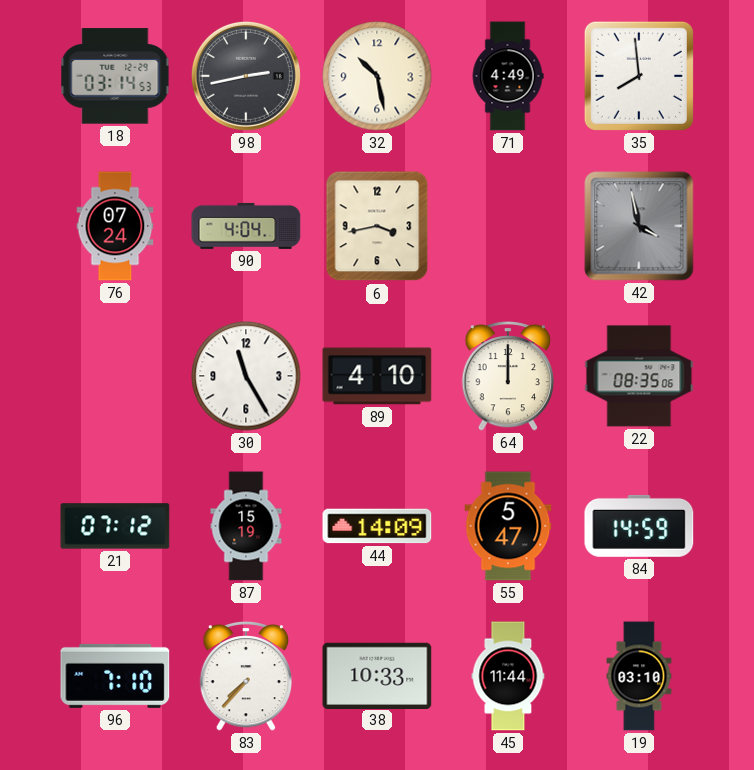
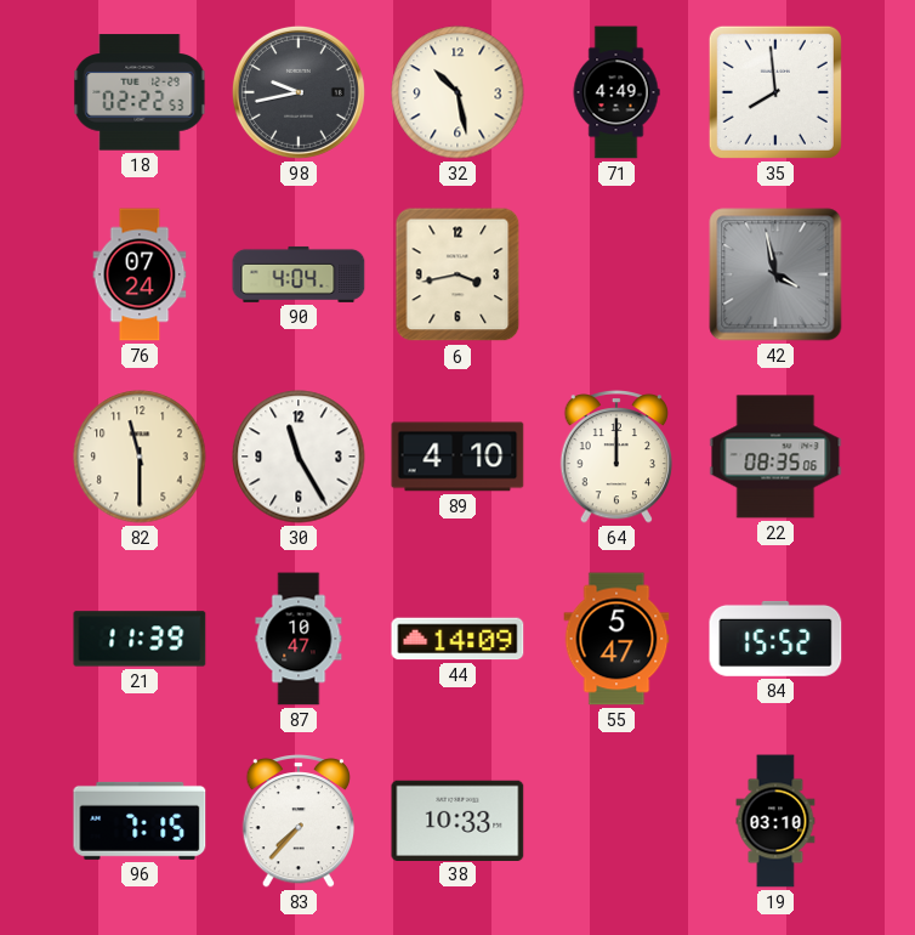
18: 03:14 -> 02:22 (140, 92)
98: 2:43 -> 9:43 (299, 92)
82: none -> 11:30 (140, 457)
21: 07:12 -> 11:39 (140, 639)
87: 15:19 -> 10:47 (299, 639)
84: 14:59 -> 15:52 (775, 639)
96: 7:10 -> 7:15 (140, 821)
45: 11:44 -> none (508, 676)
